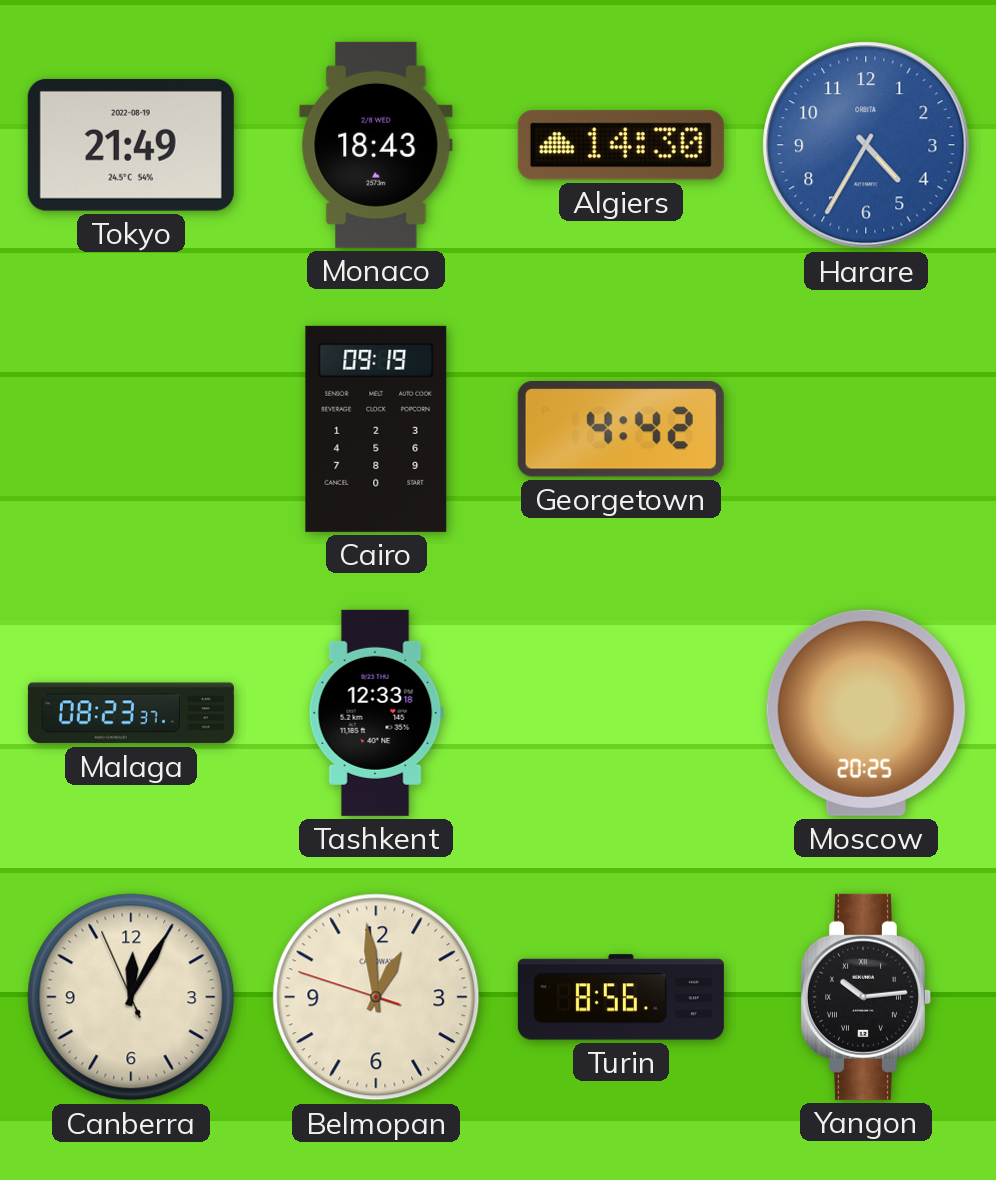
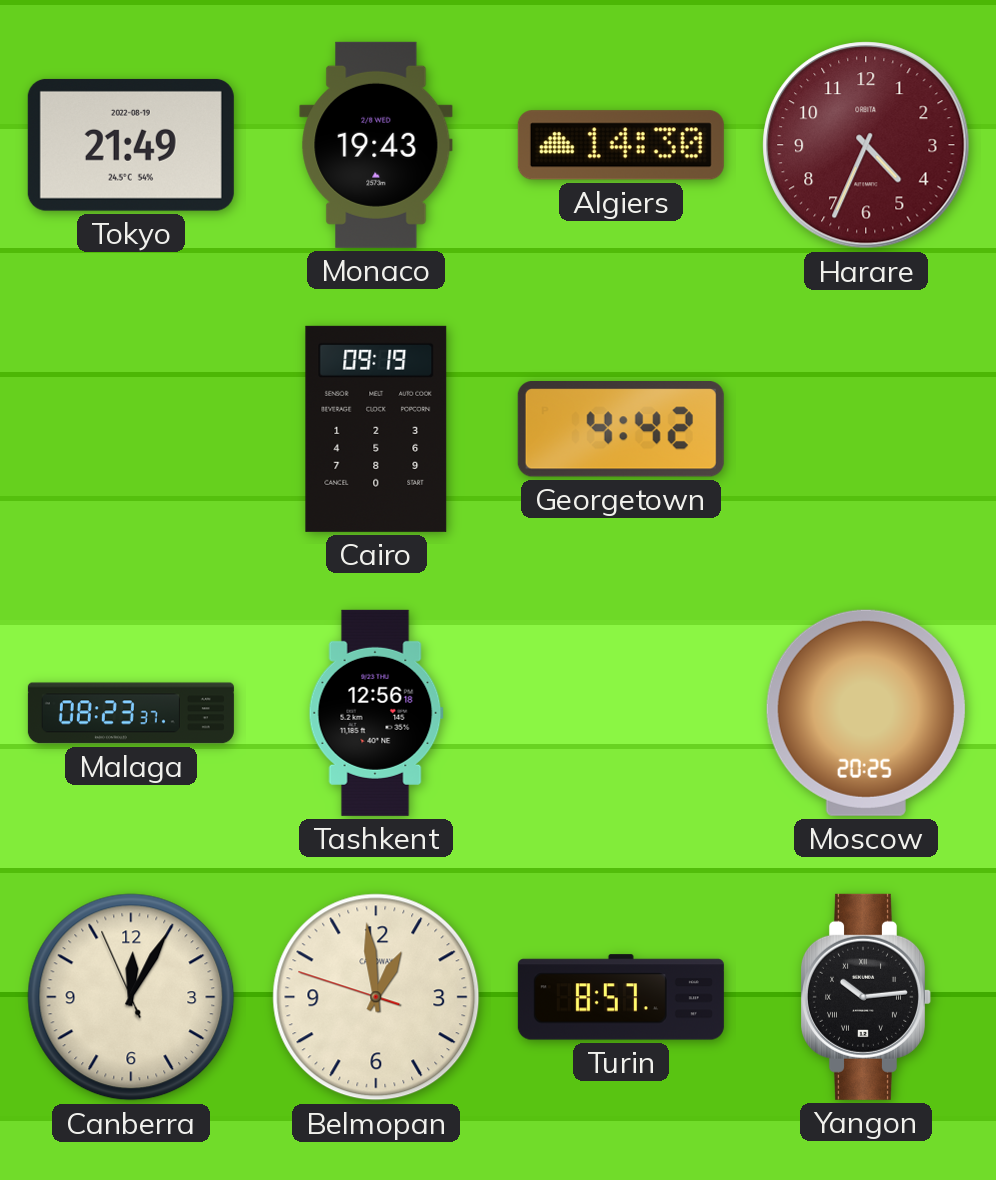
Monaco: 18:43 -> 19:43 (376, 145)
Harare: 4:35 -> 4:34 (866, 145)
Harare dial: blue -> burgundy (866, 145)
Tashkent: 12:33 -> 12:56 (376, 713)
Turin: 8:56 -> 8:57 (621, 997)
